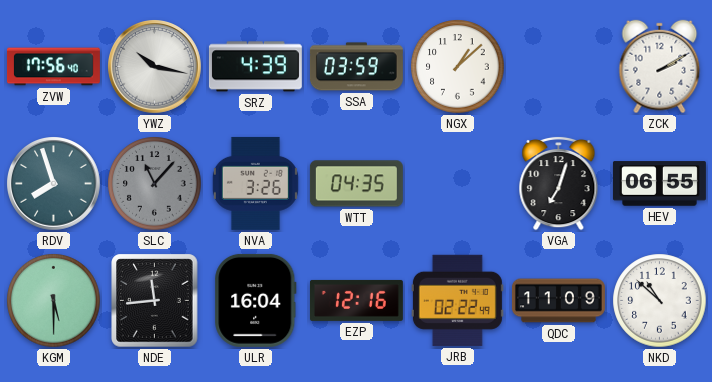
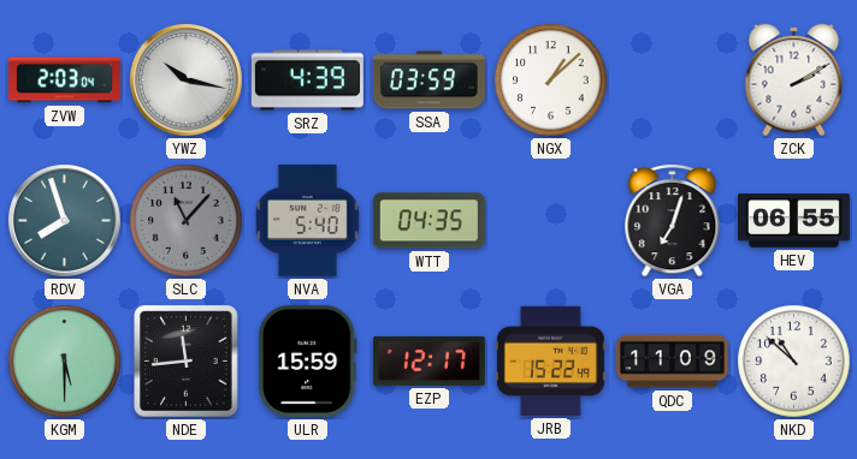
ZVW: 17:56 -> 2:03 (64, 81)
NVA: 3:26 -> 5:40 (307, 220)
ULR: 16:04 -> 15:59 (308, 360)
EZP: 12:16 -> 12:17 (428, 360)
JRB: 02:22 -> 15:22 (550, 360)
